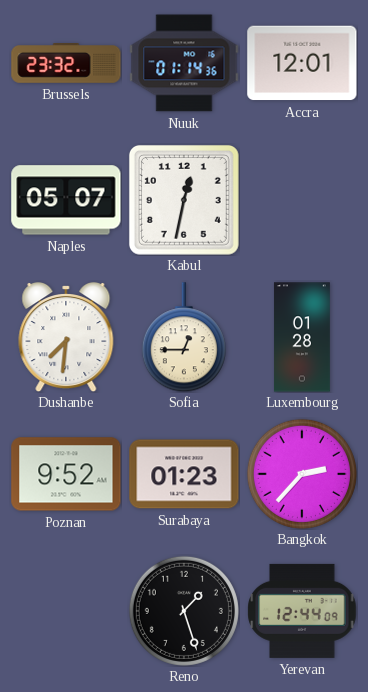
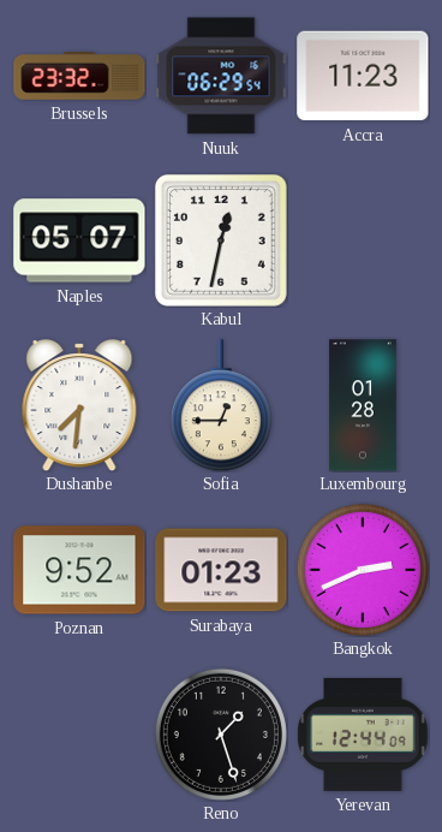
Nuuk: 01:14 -> 06:29 (221, 76)
Accra: 12:01 -> 11:23 (363, 76)
Bangkok: 2:37 -> 2:41 (363, 570)
